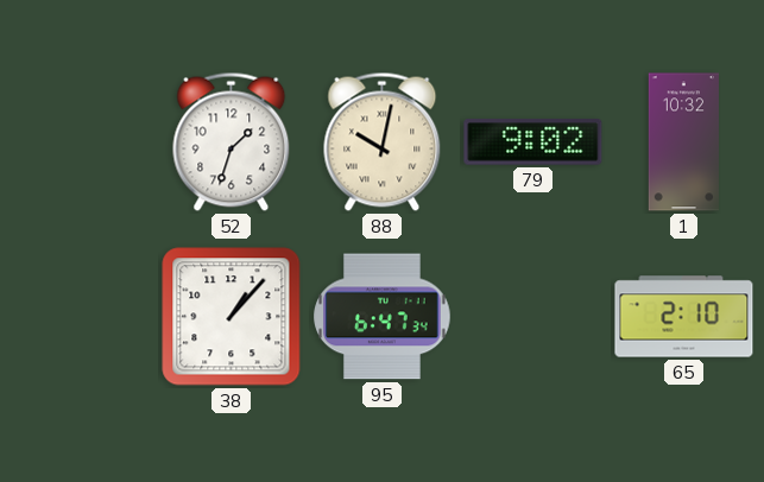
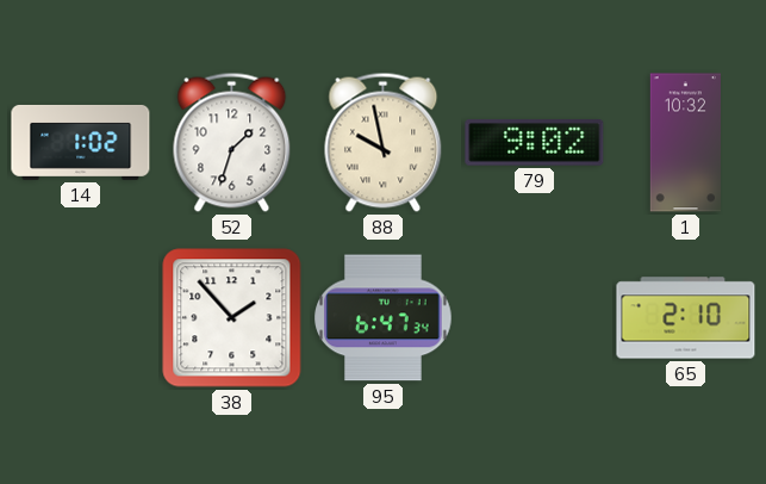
14: none -> 1:02 (81, 142)
88: 10:02 -> 9:58 (384, 142)
38: 1:07 -> 1:53 (232, 318)
